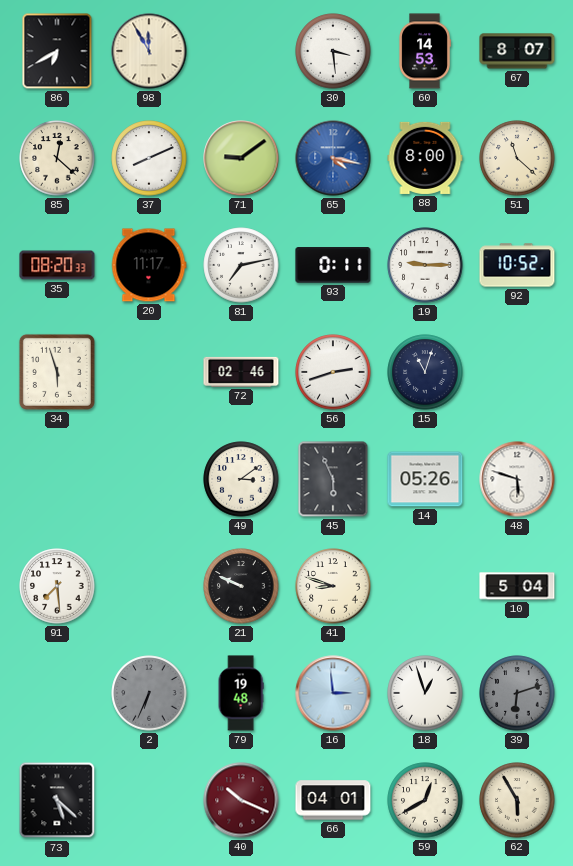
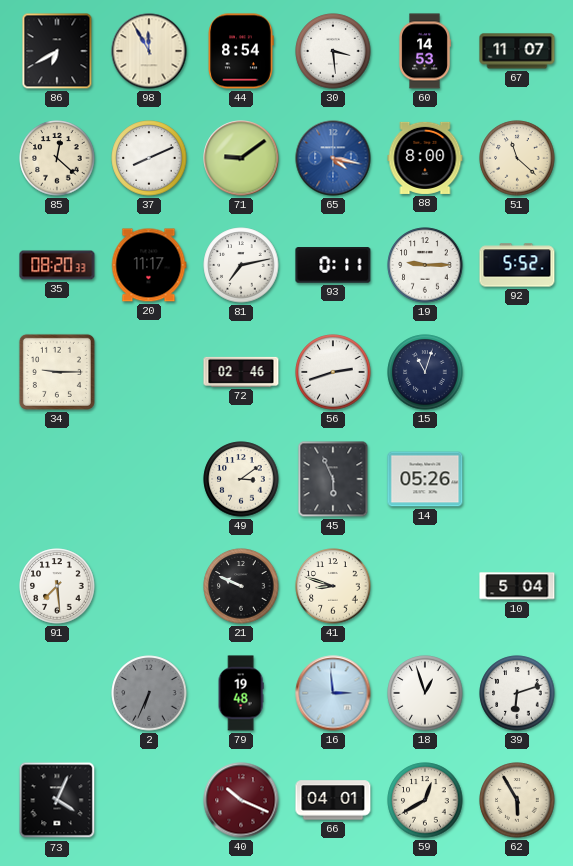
44: none -> 8:54 (241, 51)
67: 8:07 -> 11:07 (517, 51)
92: 10:52 -> 5:52 (517, 265)
34: 5:57 -> 9:15 (57, 372)
48: 5:48 -> none (517, 479)
39 dial: grey -> white (517, 693)
73: 5:22 -> 4:04 (57, 800)
